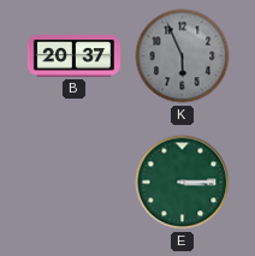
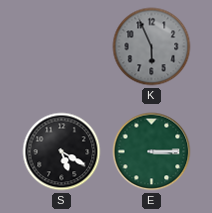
B: 20:37 -> none (73, 55)
S: none -> 5:20 (62, 152)
